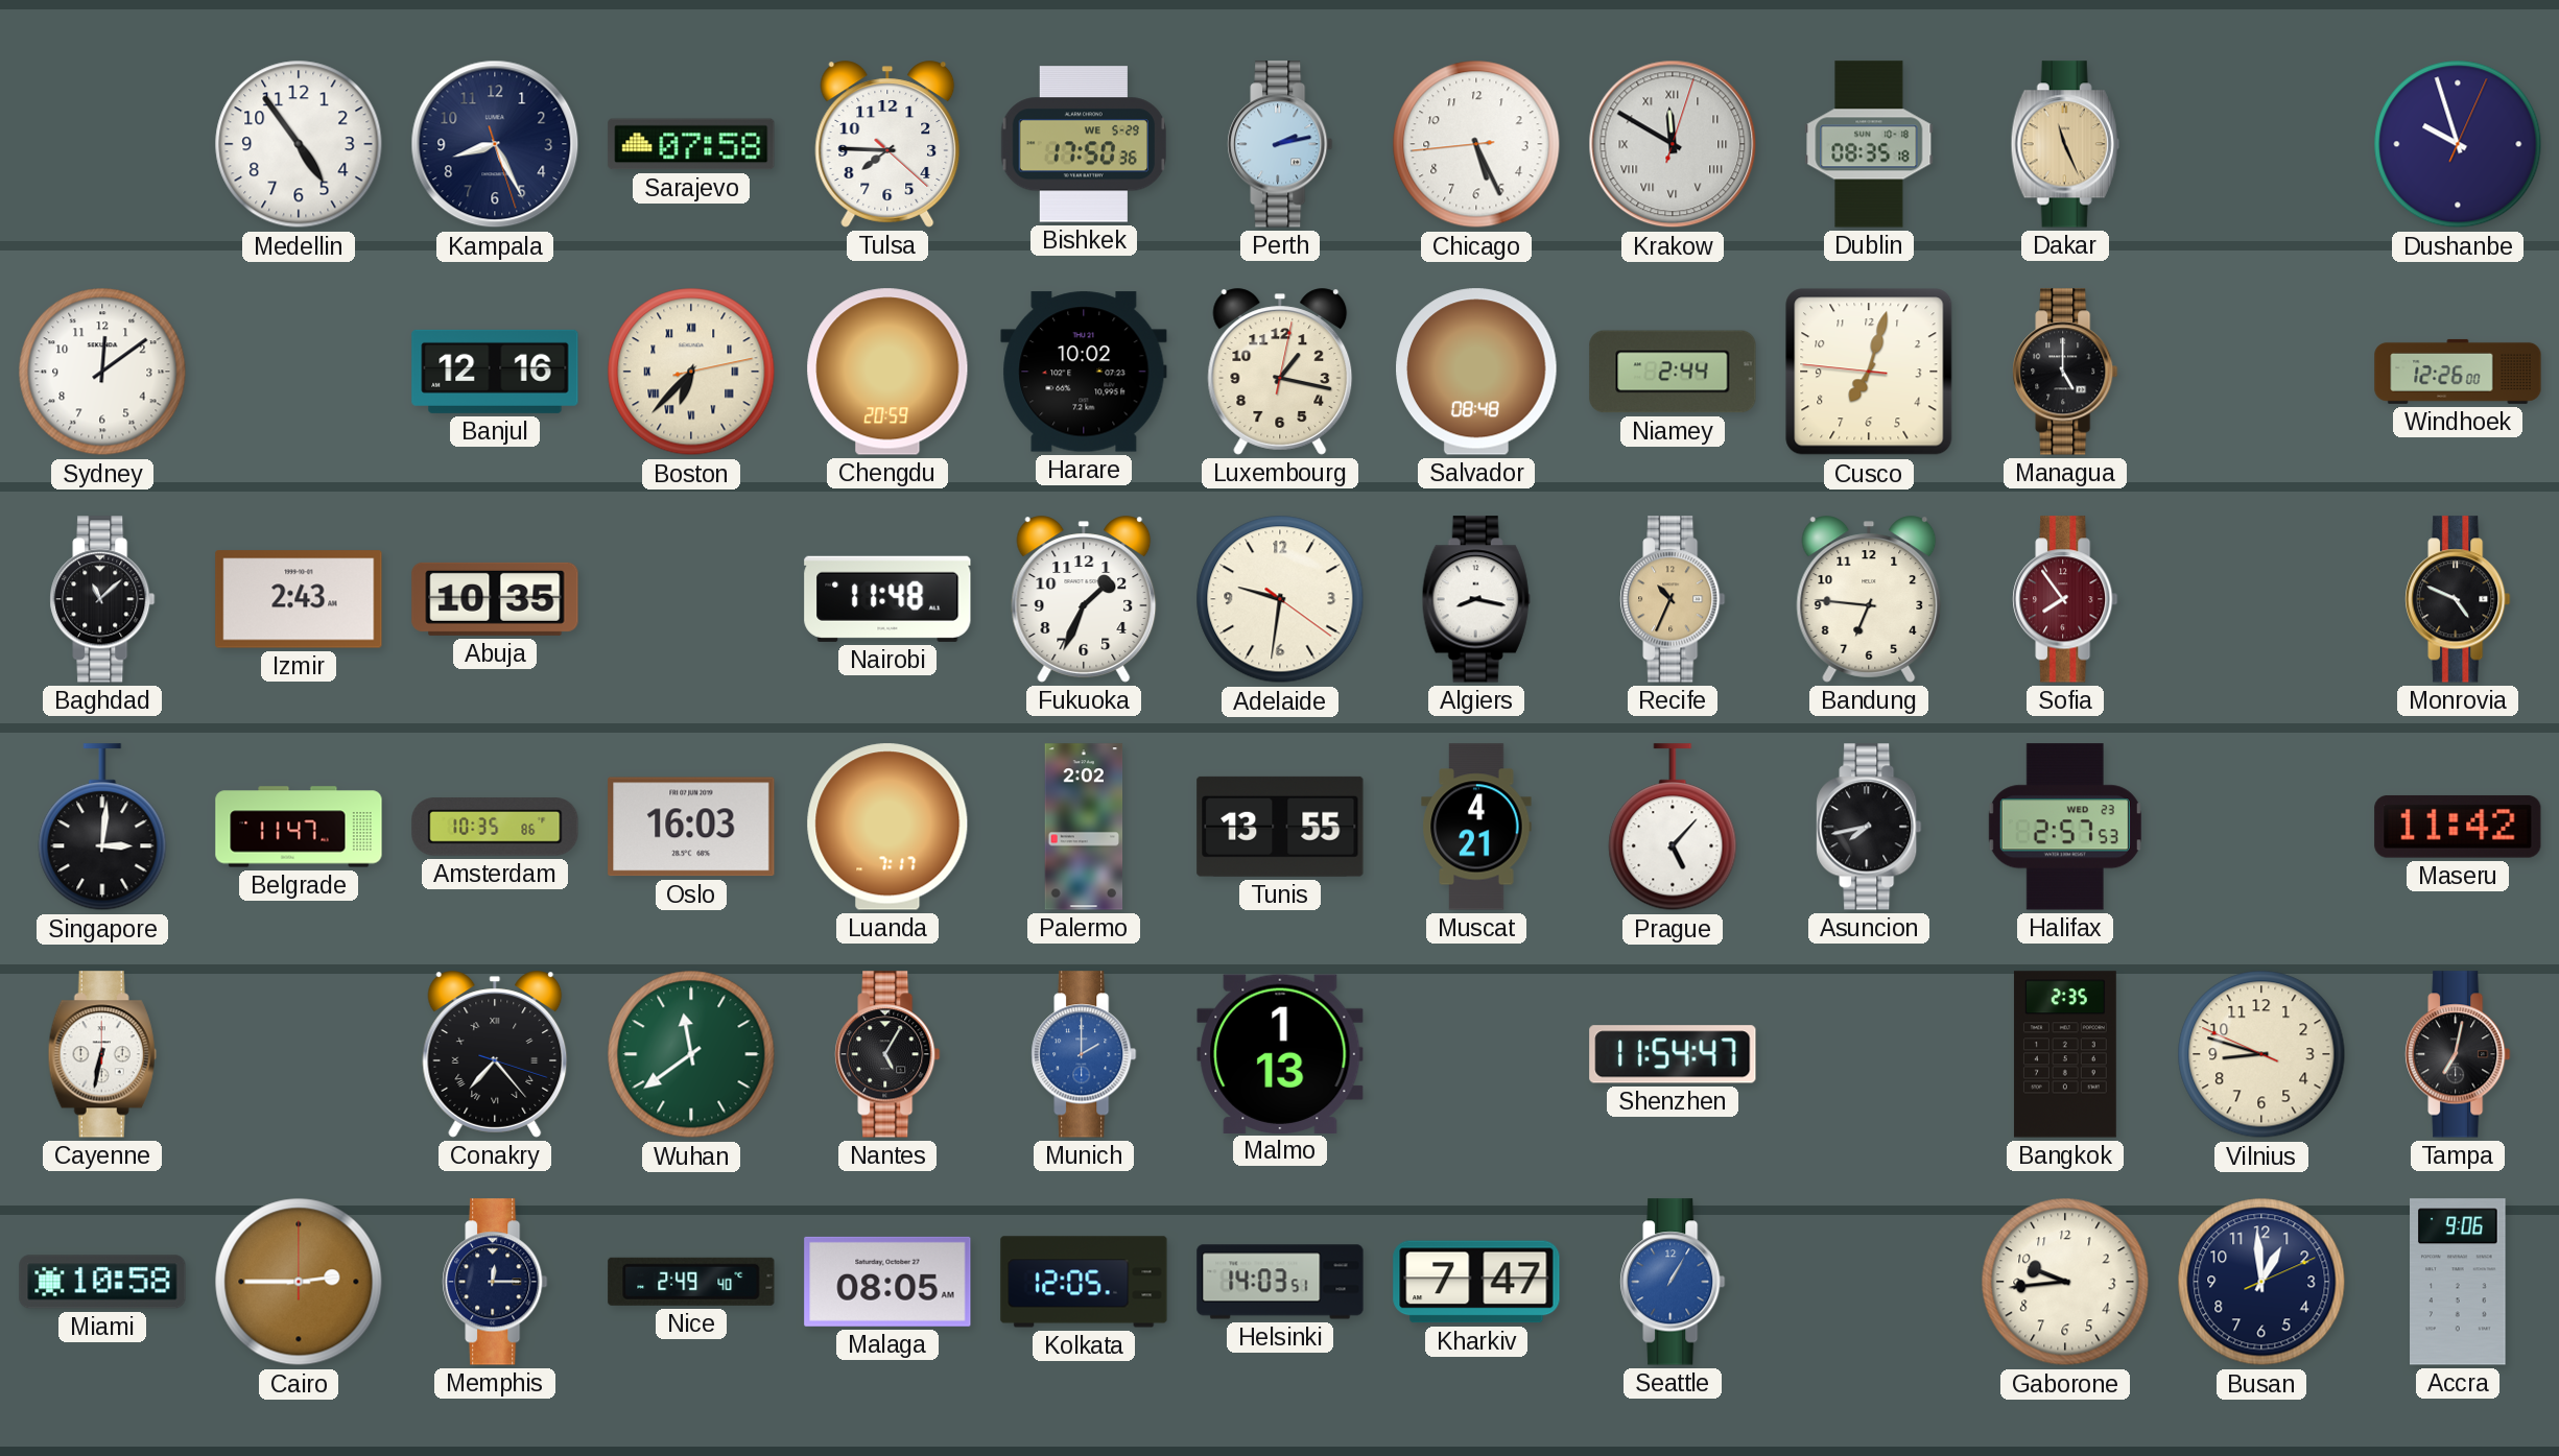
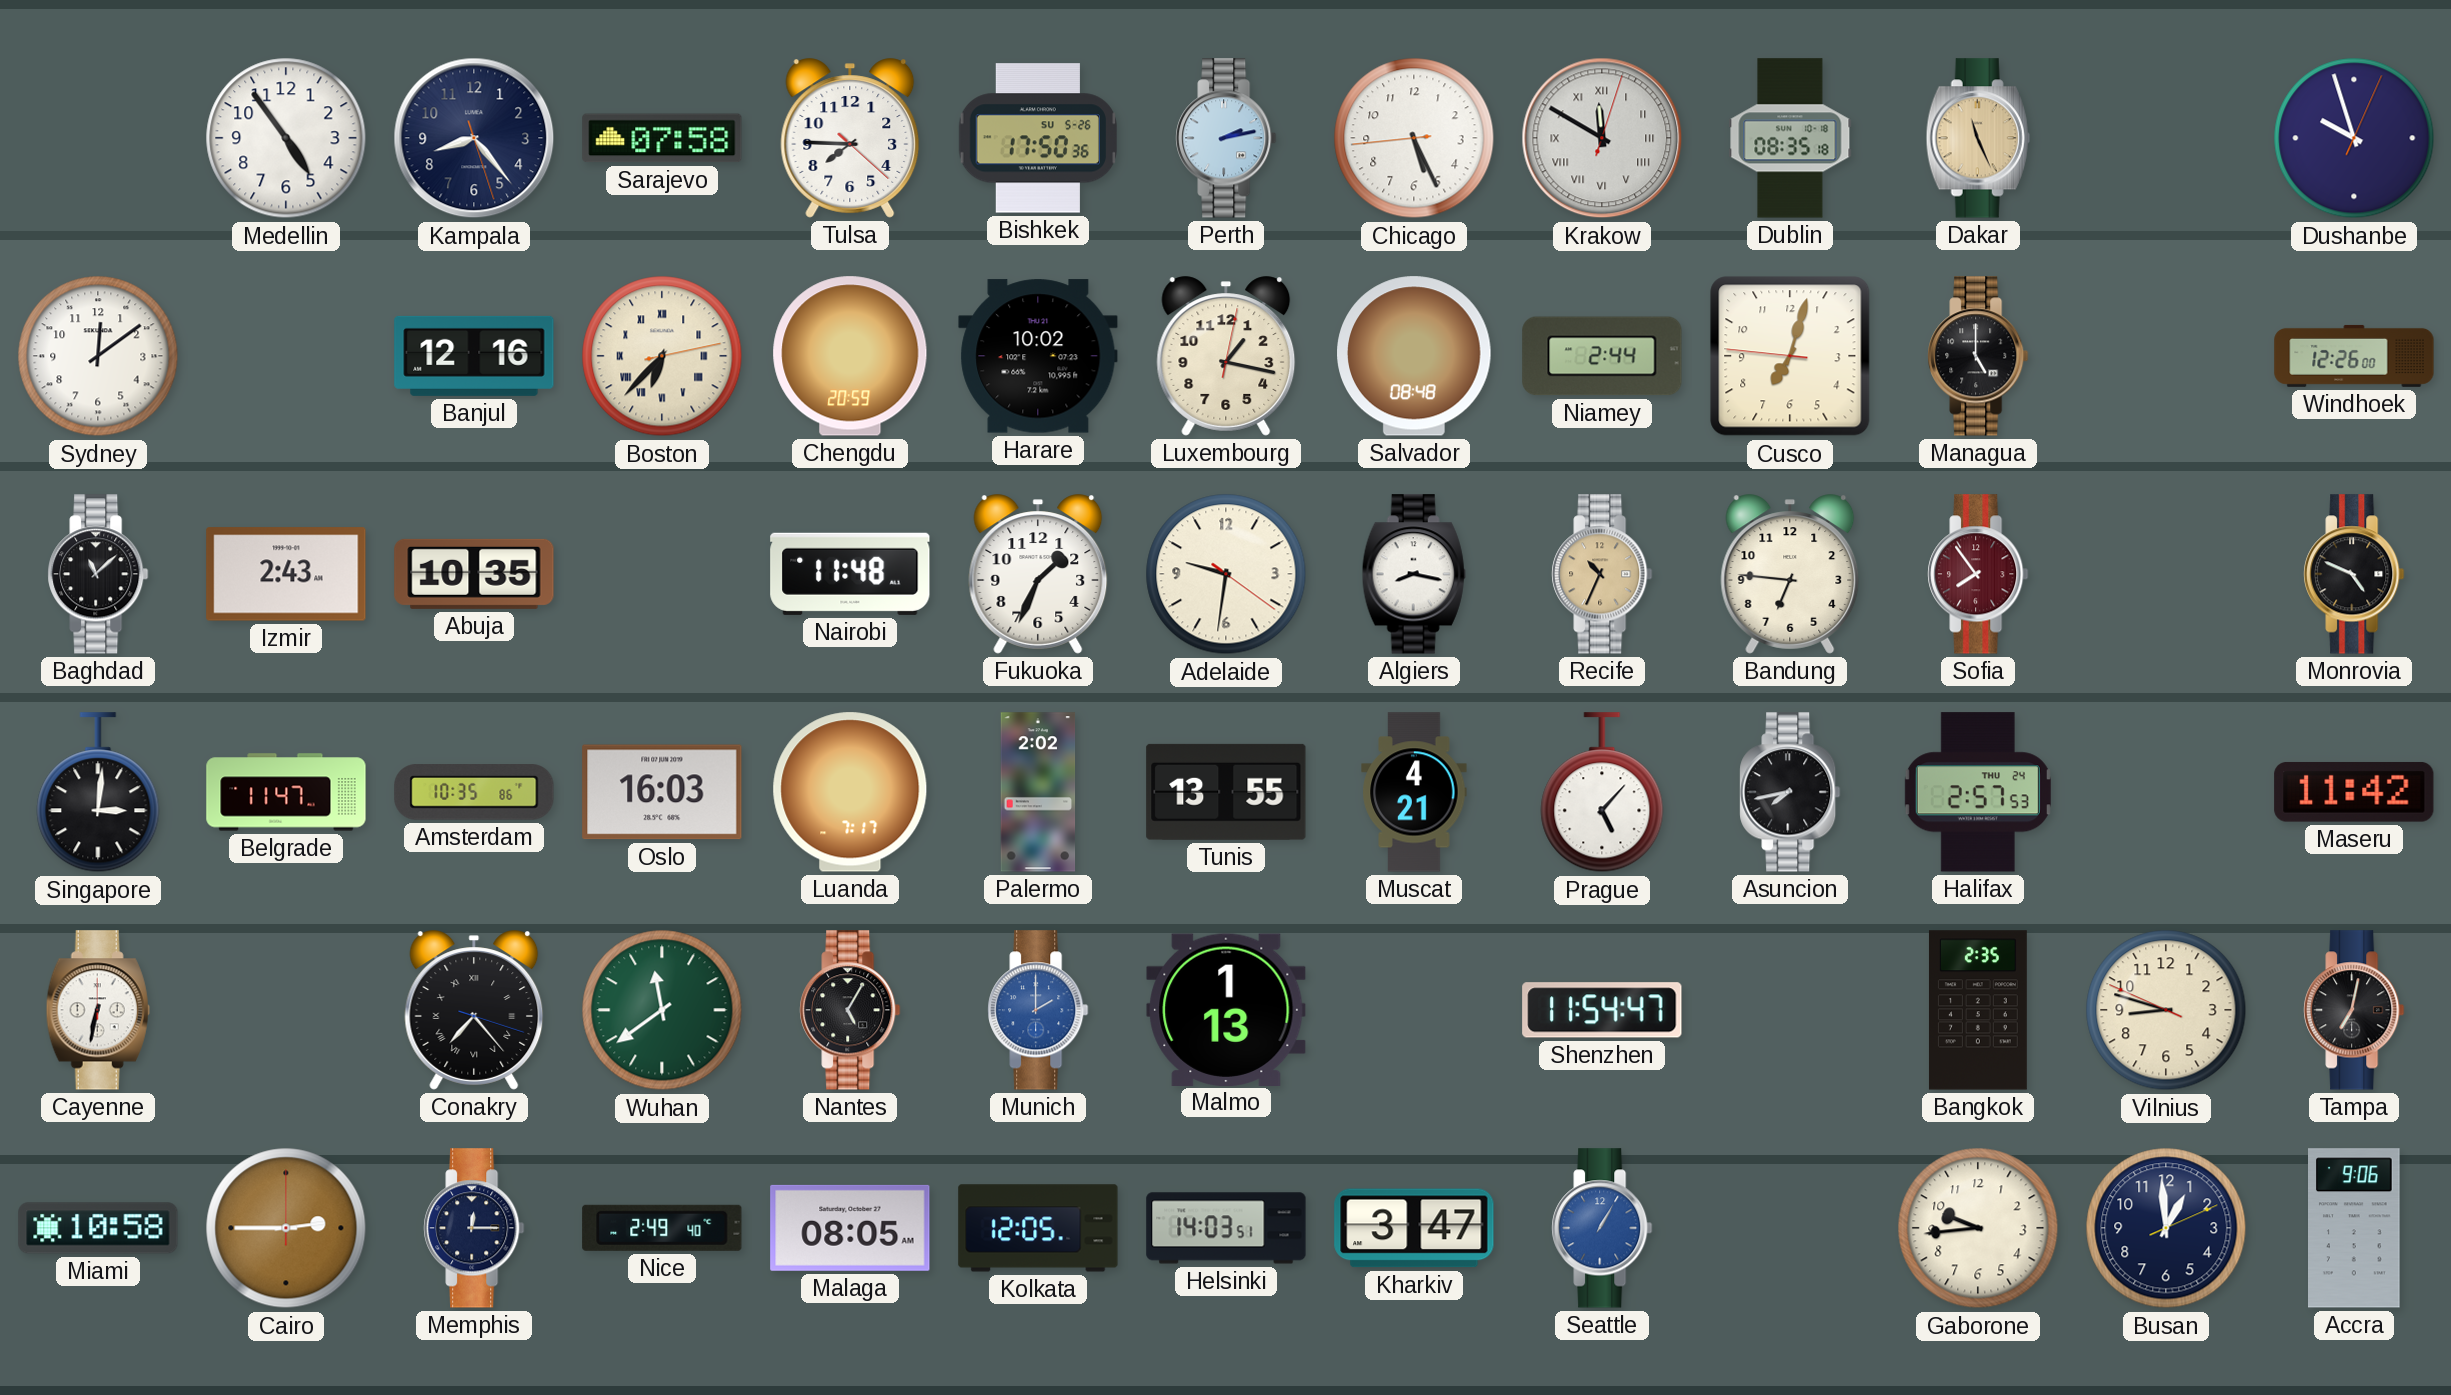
Kampala: 8:25 -> 8:23 (474, 138)
Bishkek date: WE 5-29 -> SU 5-26 (1037, 138)
Halifax date: WED 23 -> THU 24 (1978, 792)
Kharkiv: 7:47 -> 3:47 (1414, 1228)
